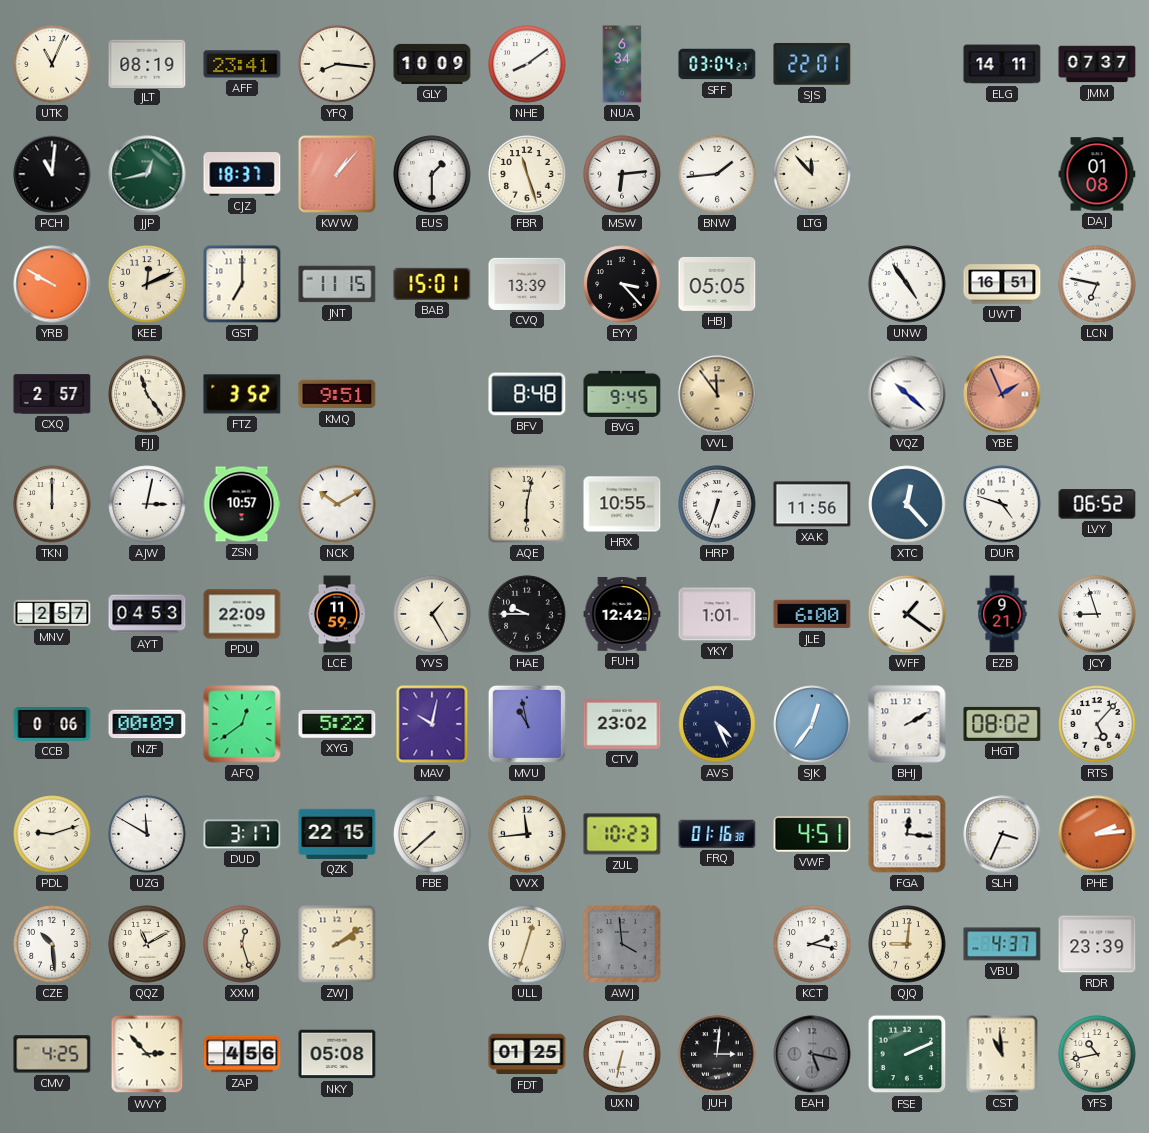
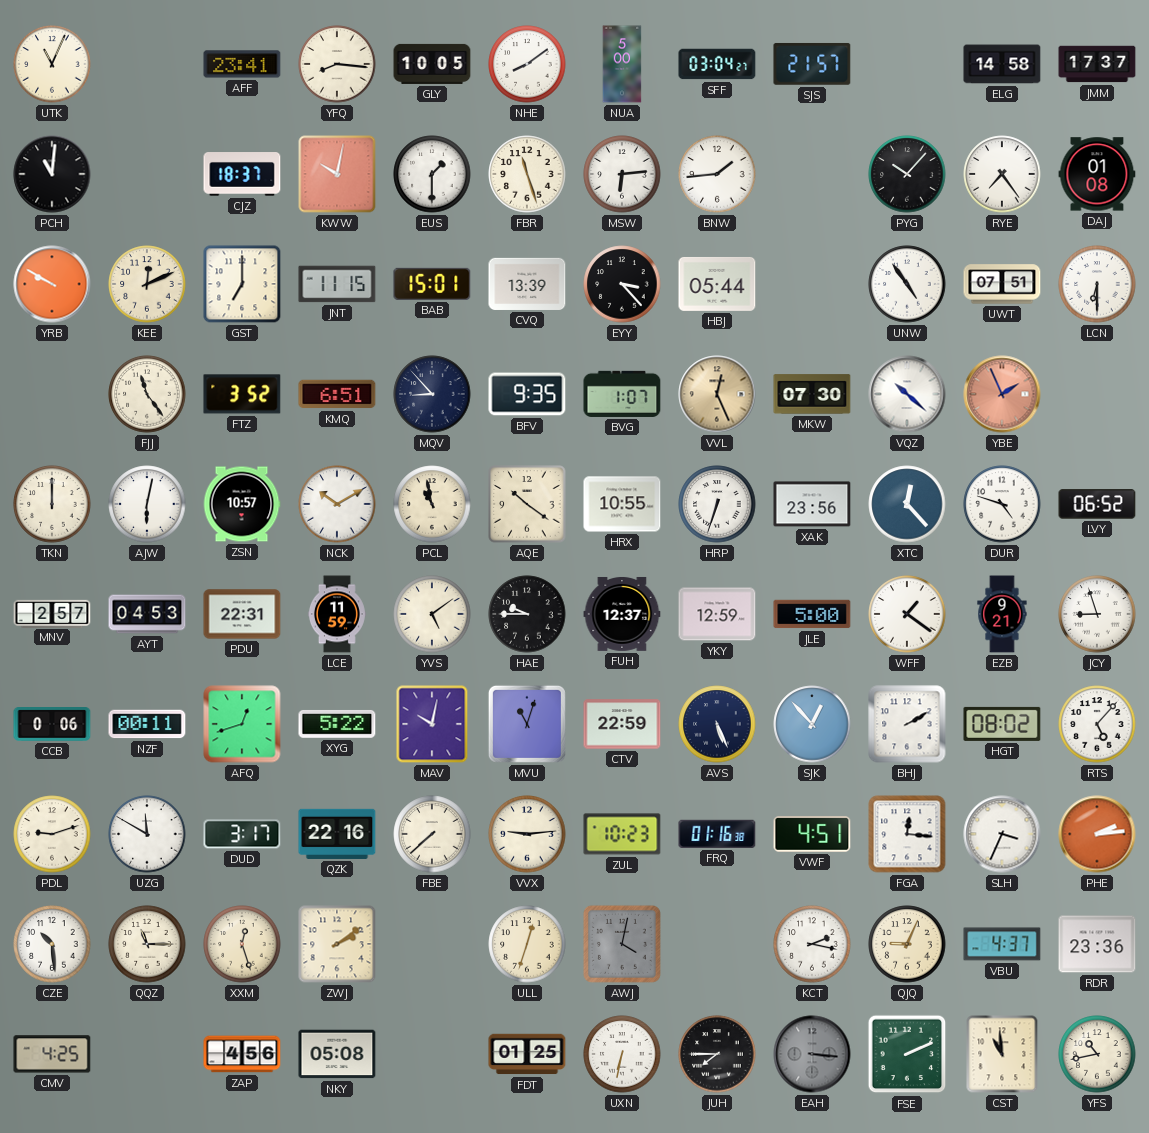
JLT: 08:19 -> none (147, 63)
GLY: 10:09 -> 10:05 (432, 64)
NUA: 6:34 -> 5:00 (622, 64)
SJS: 22:01 -> 21:57 (812, 64)
ELG: 14:11 -> 14:58 (1002, 64)
JMM: 07:37 -> 17:37 (1097, 64)
JJP: 12:43 -> none (147, 174)
KWW: 1:07 -> 10:02 (337, 174)
LTG: 11:53 -> none (812, 174)
PYG: none -> 10:07 (907, 174)
RYE: none -> 7:24 (1002, 174)
HBJ: 05:05 -> 05:44 (717, 284)
UWT: 16:51 -> 07:51 (1002, 284)
LCN: 6:47 -> 6:30 (1097, 284)
CXQ: 2:57 -> none (52, 394)
KMQ: 9:51 -> 6:51 (337, 394)
MQV: none -> 8:53 (432, 394)
BFV: 8:48 -> 9:35 (527, 394)
BVG: 9:45 -> 1:07 (622, 394)
VVL: 11:54 -> 12:26 (717, 394)
MKW: none -> 07:30 (812, 394)
AJW: 3:02 -> 6:02 (147, 504)
PCL: none -> 10:58 (432, 504)
AQE: 6:02 -> 10:21 (527, 504)
XAK: 11:56 -> 23:56 (812, 504)
PDU: 22:09 -> 22:31 (242, 614)
YVS: 1:25 -> 5:09 (432, 614)
FUH: 12:42 -> 12:37 (622, 614)
YKY: 1:01 -> 12:59 (717, 614)
JLE: 6:00 -> 5:00 (812, 614)
NZF: 00:09 -> 00:11 (147, 724)
AFQ: 12:39 -> 12:42 (242, 724)
MVU: 10:58 -> 11:03 (527, 724)
CTV: 23:02 -> 22:59 (622, 724)
AVS: 4:26 -> 5:26 (717, 724)
SJK: 12:36 -> 12:53 (812, 724)
QZK: 22:15 -> 22:16 (337, 834)
VVX: 11:44 -> 9:14 (527, 834)
QQZ: 11:10 -> 11:15 (147, 944)
AWJ: 3:59 -> 4:02 (622, 944)
QJQ: 9:01 -> 9:04 (907, 944)
RDR: 23:39 -> 23:36 (1097, 944)
WVY: 2:53 -> none (147, 1054)
JUH: 3:01 -> 7:45 (717, 1054)
EAH: 5:17 -> 3:16 (812, 1054)
